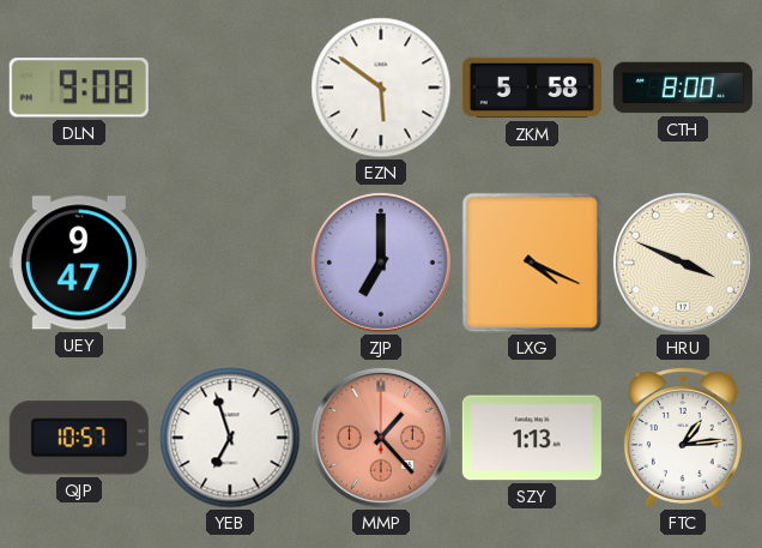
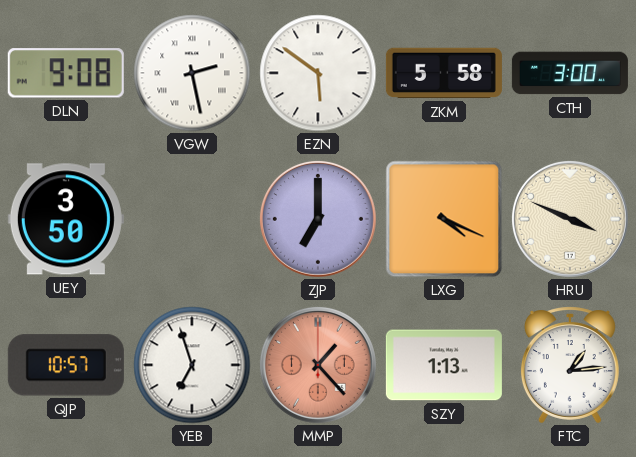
VGW: none -> 2:28 (192, 73)
CTH: 8:00 -> 3:00 (570, 73)
UEY: 9:47 -> 3:50 (66, 219)
